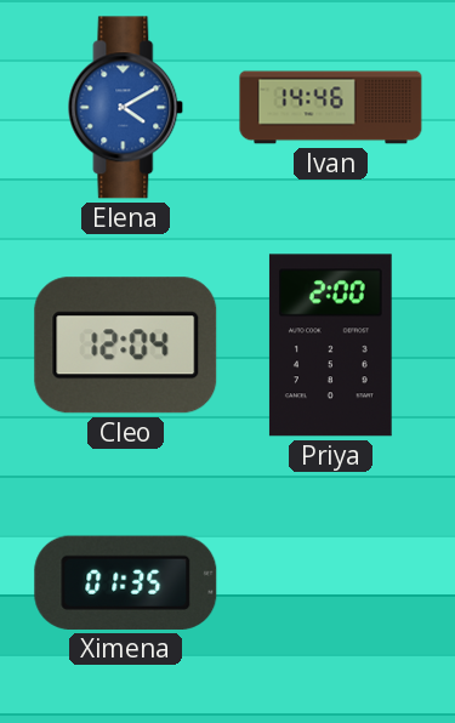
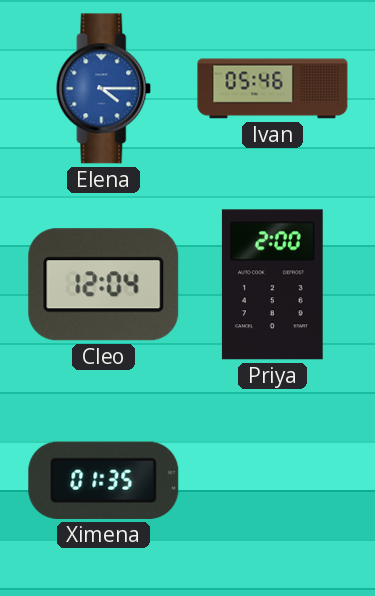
Elena: 4:10 -> 4:15 (104, 89)
Ivan: 14:46 -> 05:46 (273, 89)
